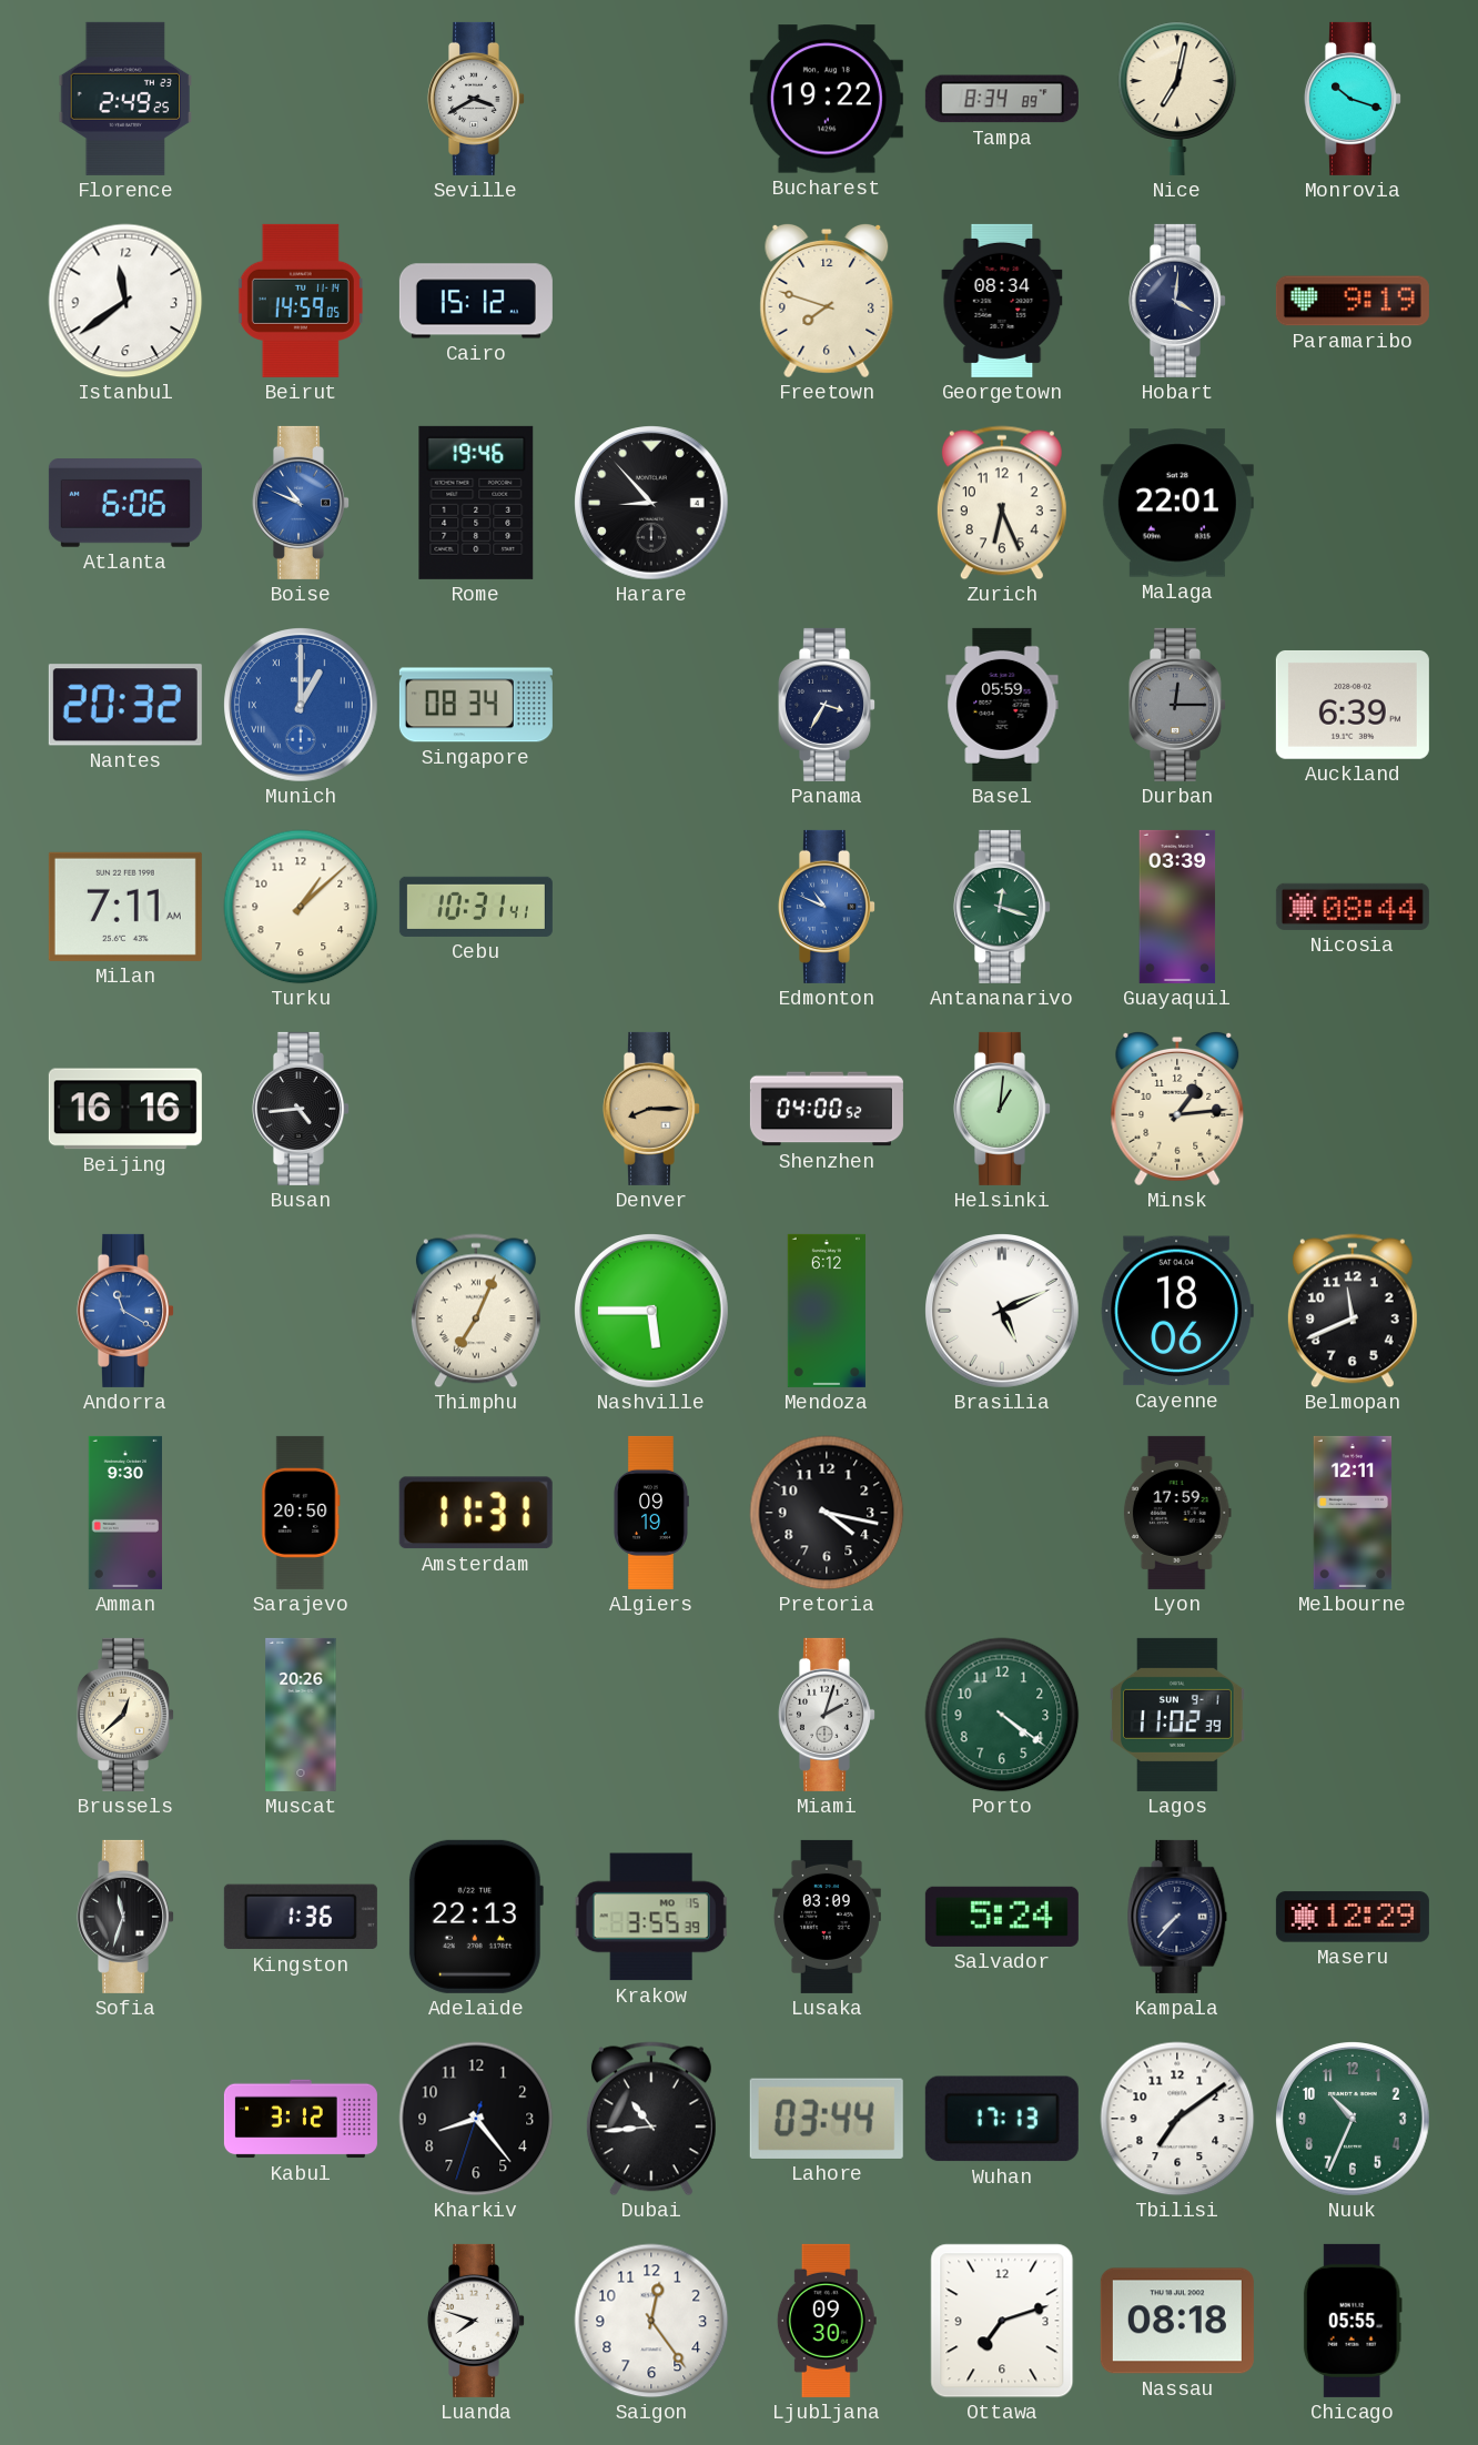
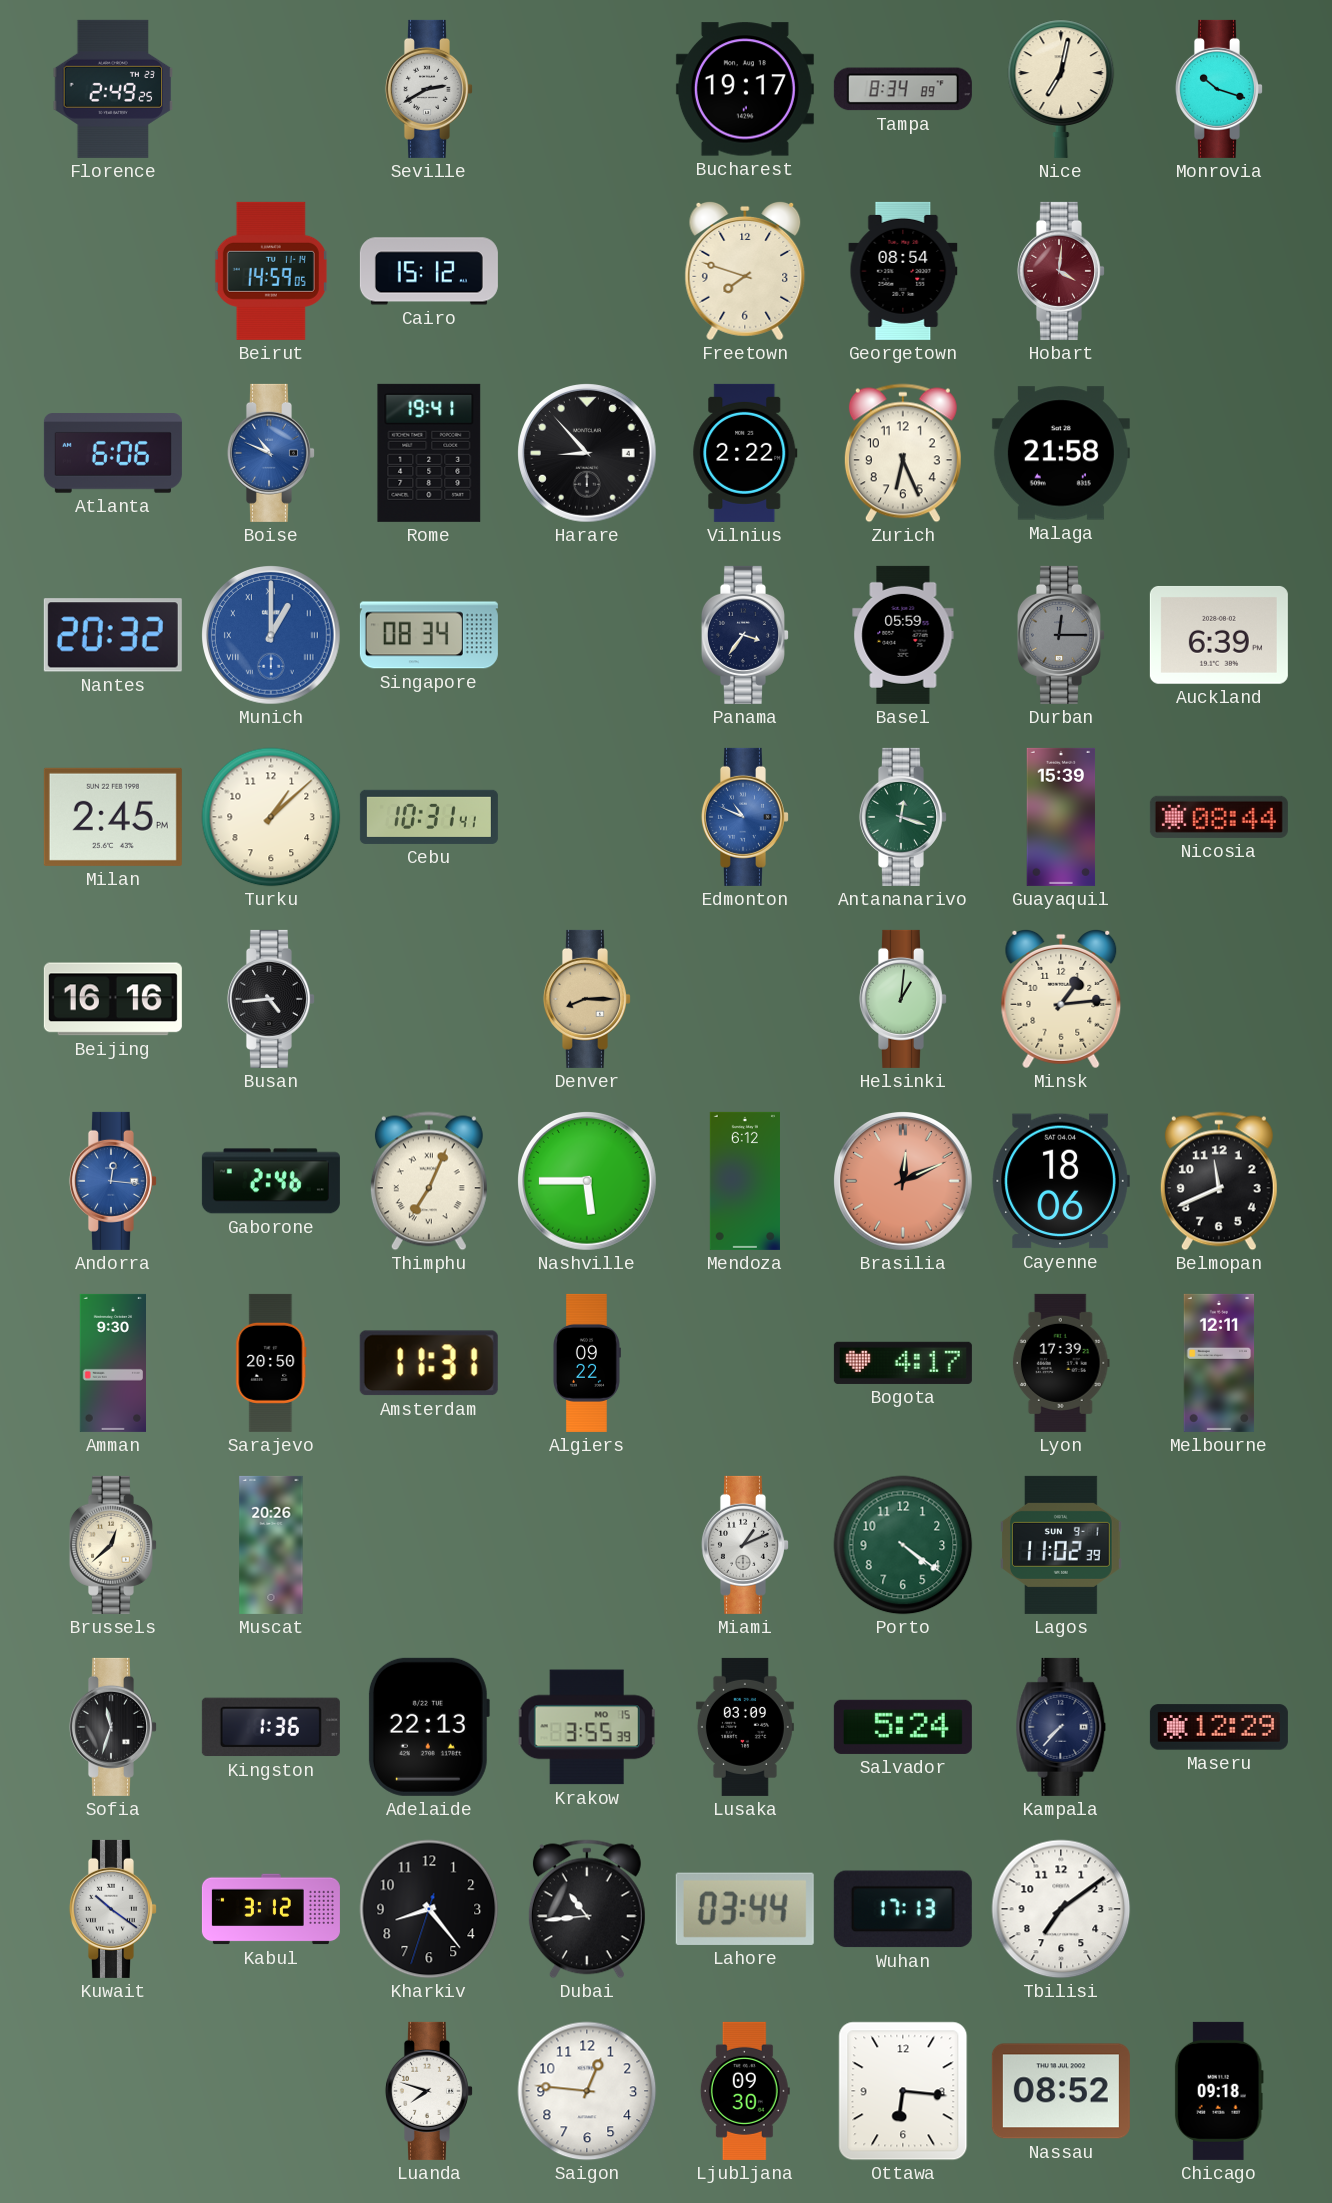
Seville: 3:40 -> 2:40 (429, 89)
Bucharest: 19:22 -> 19:17 (745, 89)
Istanbul: 11:39 -> none (125, 301)
Georgetown: 08:34 -> 08:54 (903, 271)
Hobart dial: navy -> burgundy (1061, 271)
Paramaribo: 9:19 -> none (1353, 301)
Rome: 19:46 -> 19:41 (429, 453)
Vilnius: none -> 2:22 (745, 453)
Malaga: 22:01 -> 21:58 (1061, 453)
Panama: 3:35 -> 3:36 (745, 635)
Milan: 7:11 -> 2:45 (113, 817)
Guayaquil: 03:39 -> 15:39 (1061, 817)
Shenzhen: 04:00 -> none (827, 1109)
Andorra: 11:20 -> 12:16 (113, 1181)
Gaborone: none -> 2:46 (271, 1181)
Brasilia: 5:11 -> 12:11 (904, 1182)
Brasilia dial: white -> salmon (904, 1182)
Algiers: 09:19 -> 09:22 (586, 1363)
Pretoria: 4:17 -> none (827, 1513)
Bogota: none -> 4:17 (903, 1363)
Lyon: 17:59 -> 17:39 (1061, 1363)
Miami: 2:03 -> 1:11 (745, 1545)
Kuwait: none -> 10:21 (113, 1909)
Nuuk: 10:34 -> none (1354, 2120)
Saigon: 12:24 -> 12:46 (587, 2091)
Ottawa: 7:12 -> 6:16 (903, 2091)
Nassau: 08:18 -> 08:52 (1061, 2091)
Chicago: 05:55 -> 09:18 (1219, 2091)
